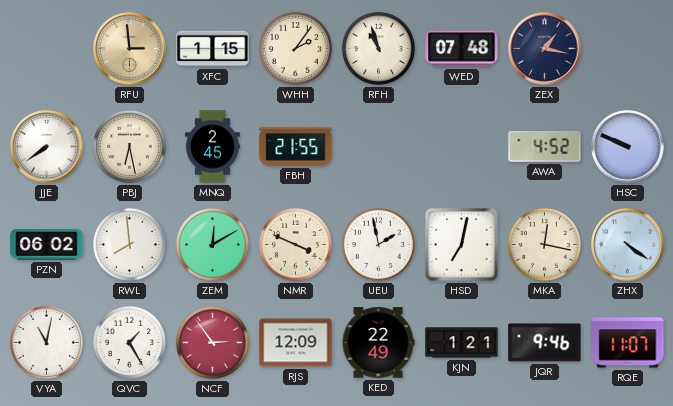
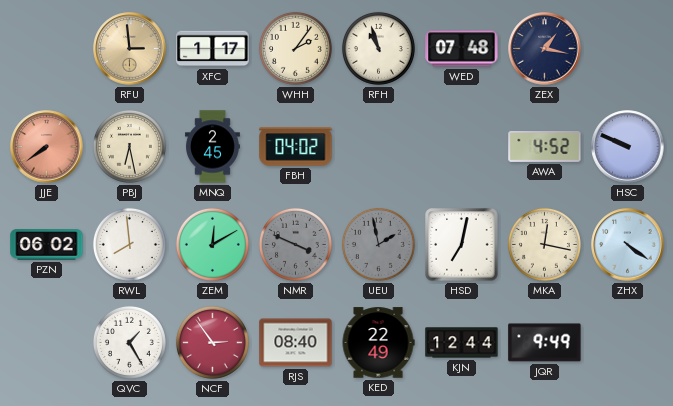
XFC: 1:15 -> 1:17 (213, 49)
JJE dial: white -> salmon (47, 147)
FBH: 21:55 -> 04:02 (296, 147)
NMR dial: cream -> grey (295, 244)
UEU dial: white -> grey (378, 244)
VYA: 11:02 -> none (46, 342)
RJS: 12:09 -> 08:40 (296, 343)
KJN: 1:21 -> 12:44 (462, 343)
JQR: 9:46 -> 9:49 (545, 343)
RQE: 11:07 -> none (628, 343)
